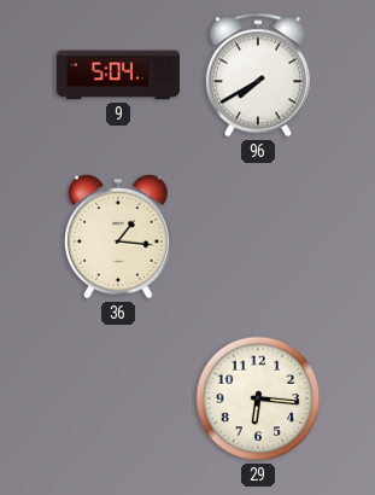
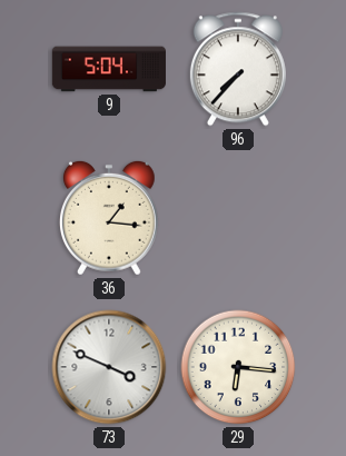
96: 7:40 -> 7:37 (238, 69)
73: none -> 3:49 (109, 367)
